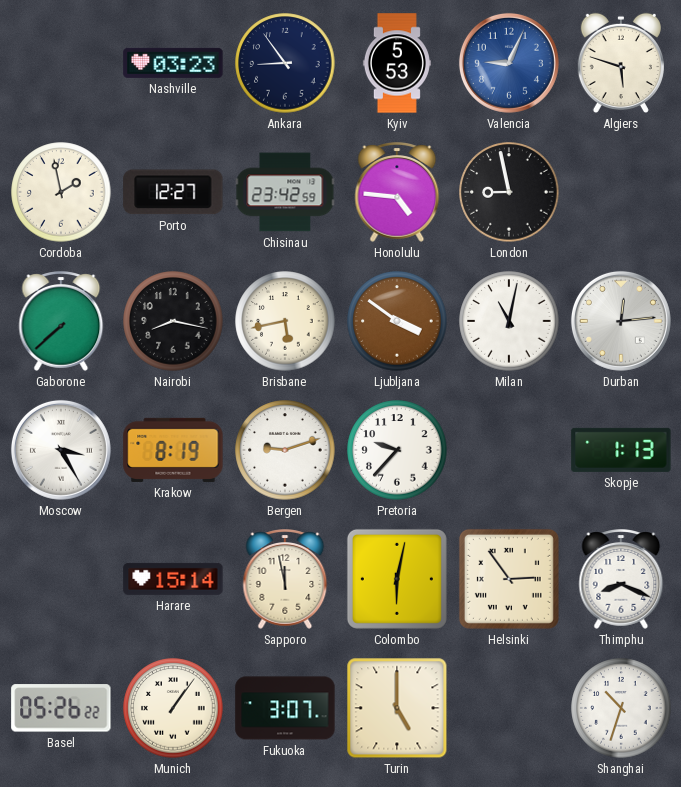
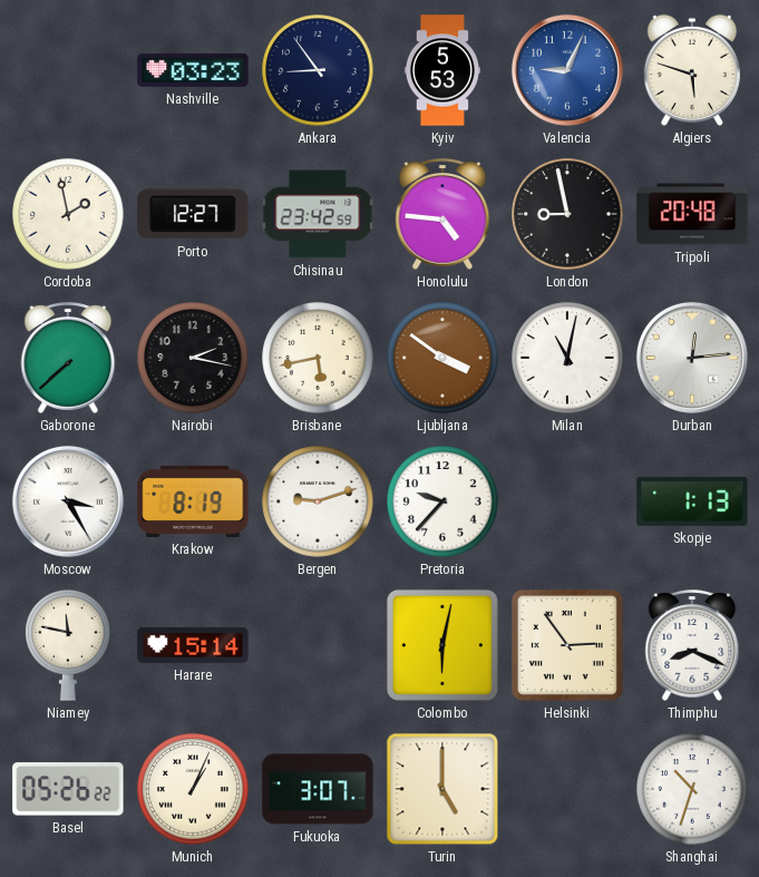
Tripoli: none -> 20:48 (692, 214)
Nairobi: 8:17 -> 2:17 (193, 358)
Niamey: none -> 11:47 (68, 645)
Sapporo: 11:58 -> none (285, 579)
Munich: 1:06 -> 1:04 (193, 789)
